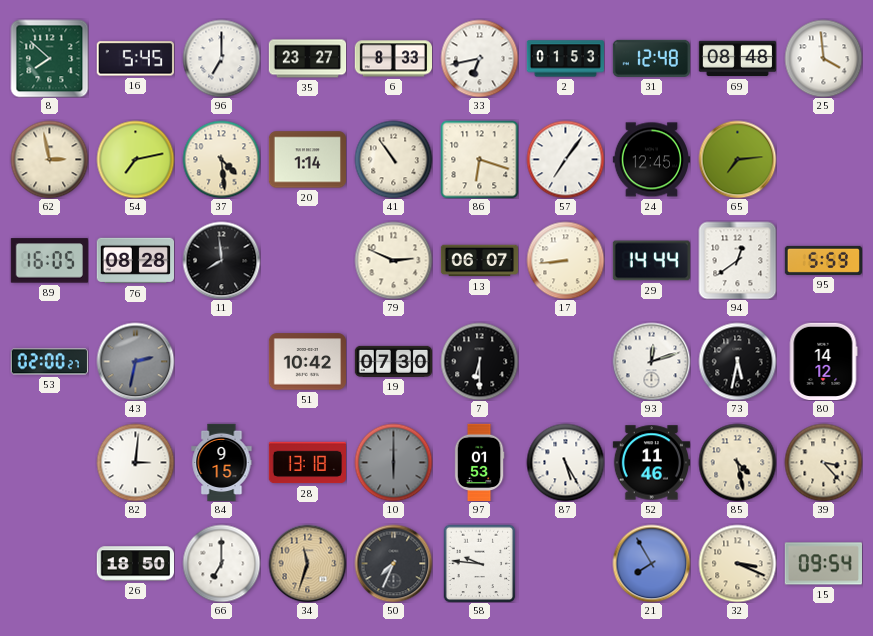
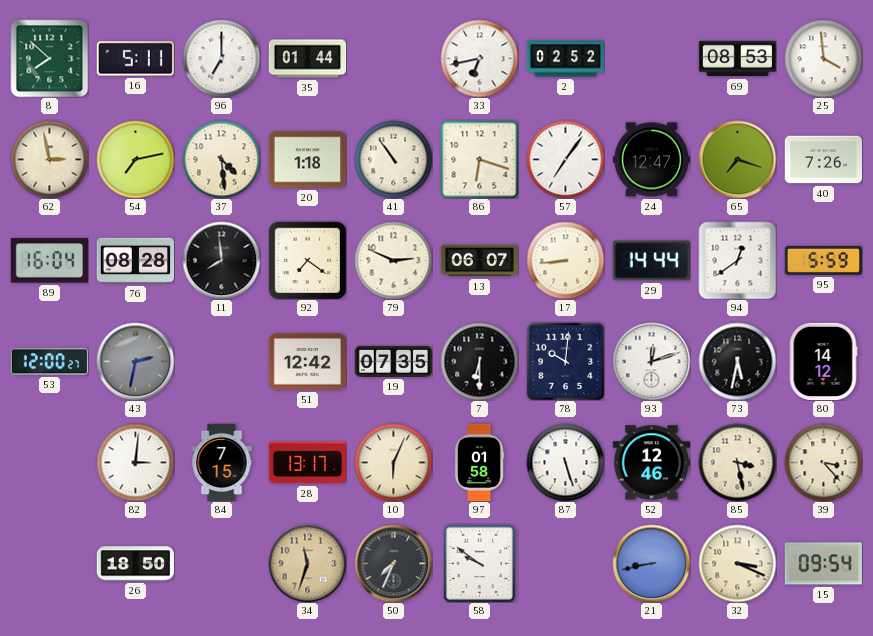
16: 5:45 -> 5:11 (135, 59)
35: 23:27 -> 01:44 (307, 59)
6: 8:33 -> none (393, 59)
2: 01:53 -> 02:52 (565, 59)
31: 12:48 -> none (651, 58)
69: 08:48 -> 08:53 (737, 59)
20: 1:14 -> 1:18 (307, 160)
24: 12:45 -> 12:47 (651, 160)
65: 7:14 -> 7:18 (737, 159)
40: none -> 7:26 (823, 160)
89: 16:05 -> 16:04 (49, 261)
92: none -> 7:21 (307, 260)
53: 02:00 -> 12:00 (49, 362)
51: 10:42 -> 12:42 (307, 362)
19: 07:30 -> 07:35 (393, 361)
78: none -> 10:01 (565, 361)
84: 9:15 -> 7:15 (222, 462)
28: 13:18 -> 13:17 (307, 463)
10: 6:00 -> 6:04 (393, 462)
10 dial: grey -> cream (393, 462)
97: 01:53 -> 01:58 (479, 462)
87: 5:25 -> 5:27 (565, 462)
52: 11:46 -> 12:46 (651, 463)
85: 4:28 -> 3:28 (737, 462)
66: 7:00 -> none (221, 563)
58: 9:46 -> 9:51 (480, 563)
21: 7:55 -> 8:43 (651, 563)
